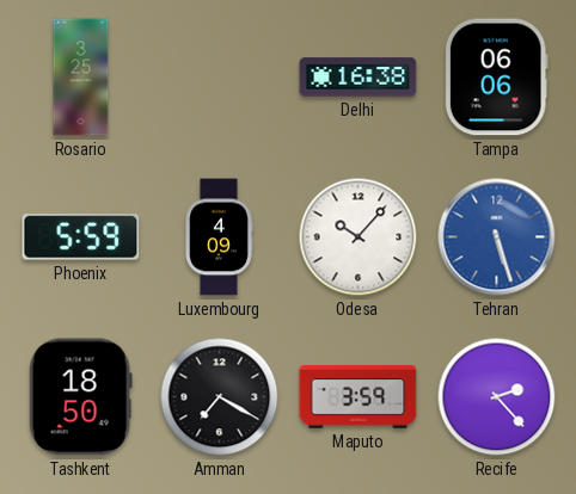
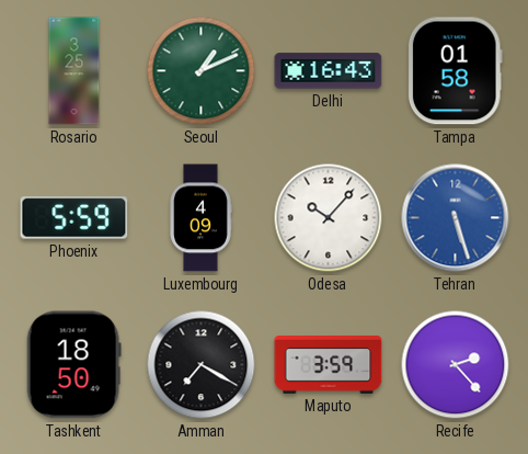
Seoul: none -> 1:11 (202, 71)
Delhi: 16:38 -> 16:43 (329, 71)
Tampa: 06:06 -> 01:58 (455, 71)
